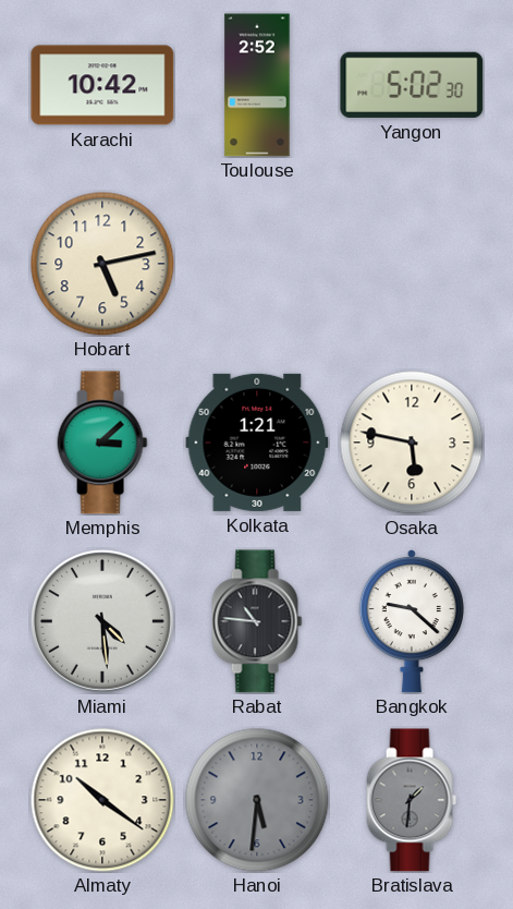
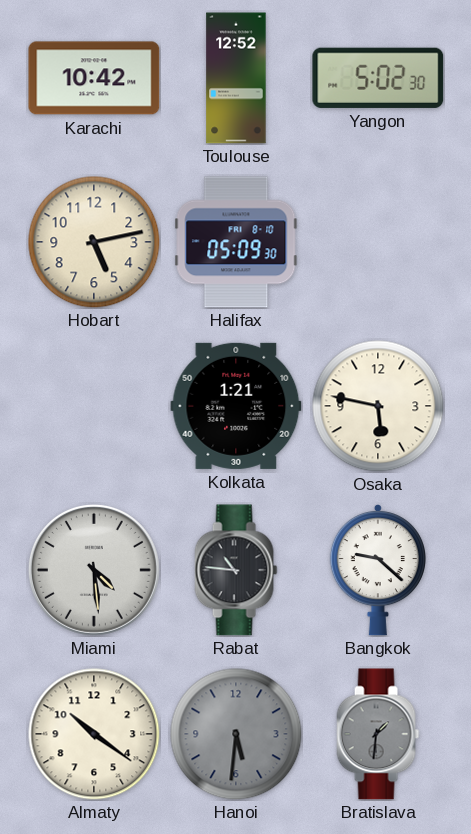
Toulouse: 2:52 -> 12:52 (236, 78)
Halifax: none -> 05:09 (236, 242)
Memphis: 3:08 -> none (102, 443)
